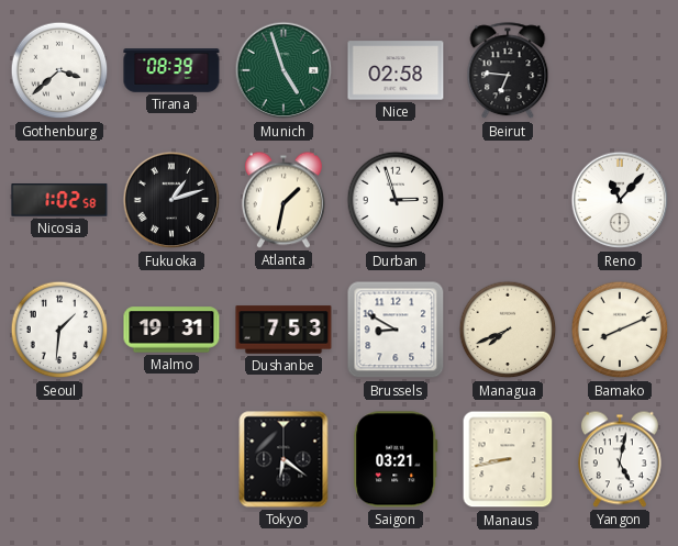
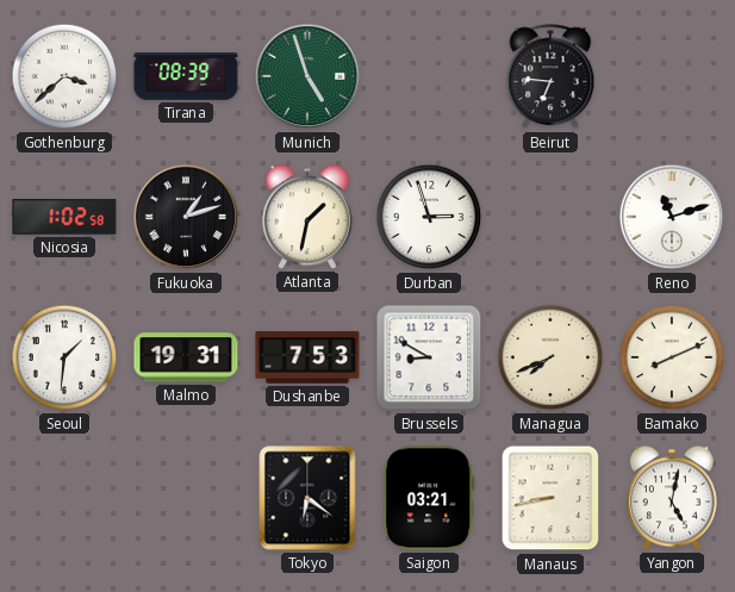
Nice: 02:58 -> none (396, 70)
Reno: 11:07 -> 11:12 (672, 217)
